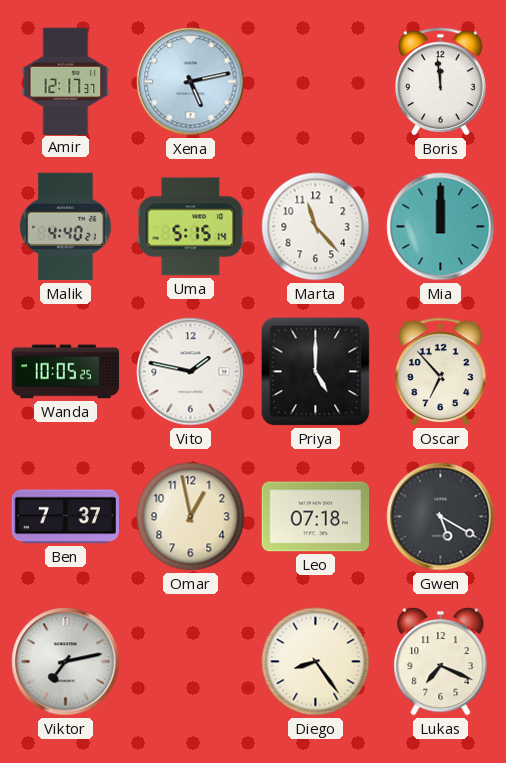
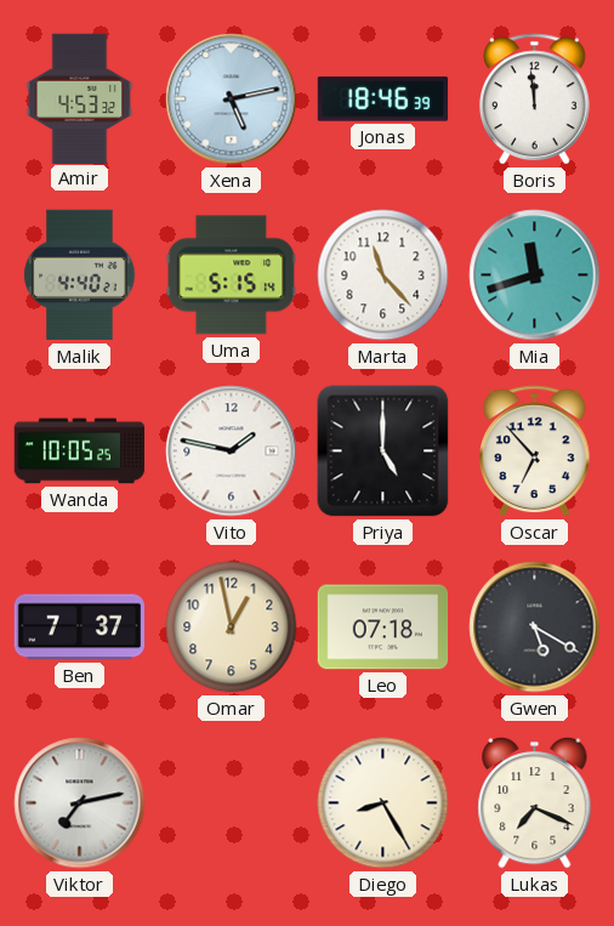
Amir: 12:17 -> 4:53 (80, 98)
Jonas: none -> 18:46 (383, 100)
Mia: 12:00 -> 11:42 (535, 275)
Diego: 8:24 -> 8:25 (383, 803)
